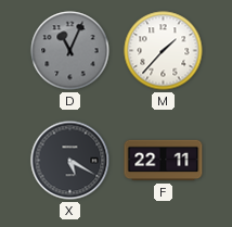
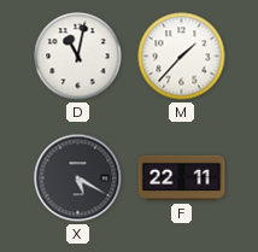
D: 11:04 -> 11:02 (78, 57)
D dial: grey -> white (78, 57)
